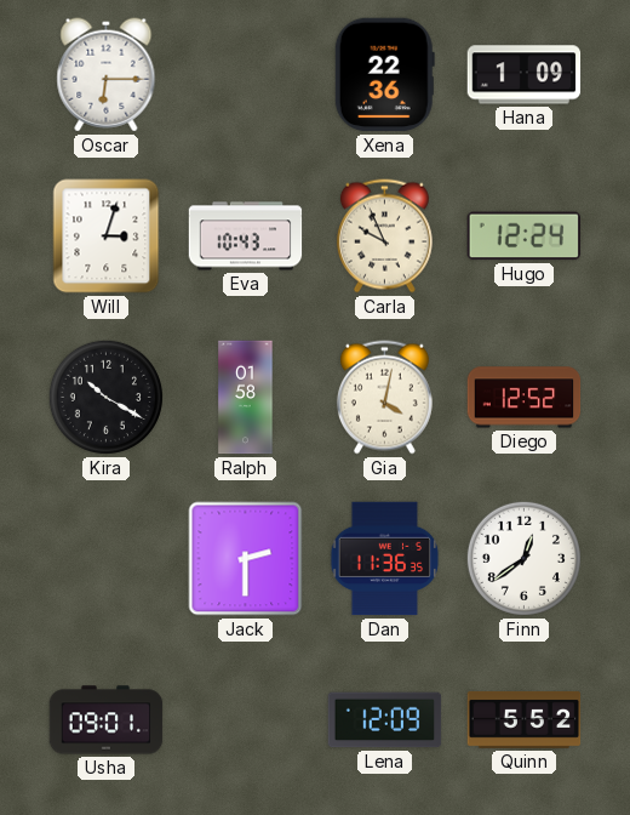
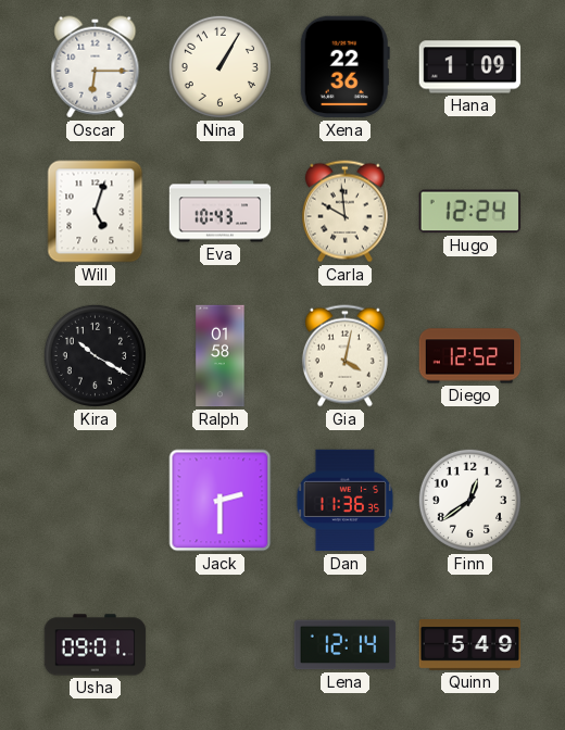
Nina: none -> 1:05 (219, 66)
Will: 3:03 -> 5:03 (96, 212)
Carla: 9:56 -> 9:59 (344, 212)
Lena: 12:09 -> 12:14 (346, 645)
Quinn: 5:52 -> 5:49 (470, 644)
